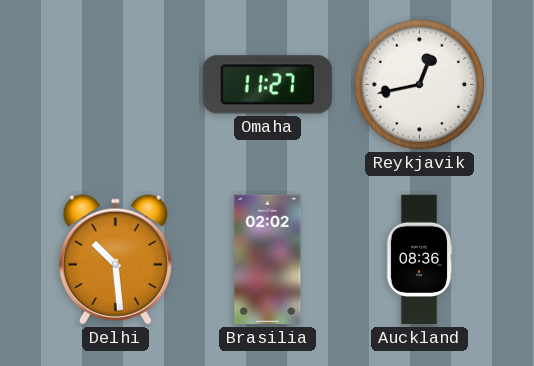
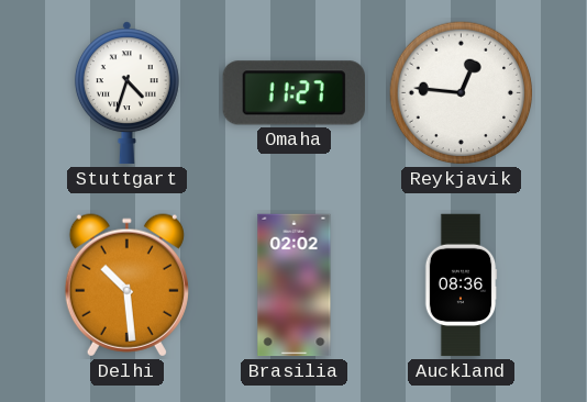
Stuttgart: none -> 4:33 (126, 93)
Reykjavik: 12:43 -> 12:46 (462, 93)
